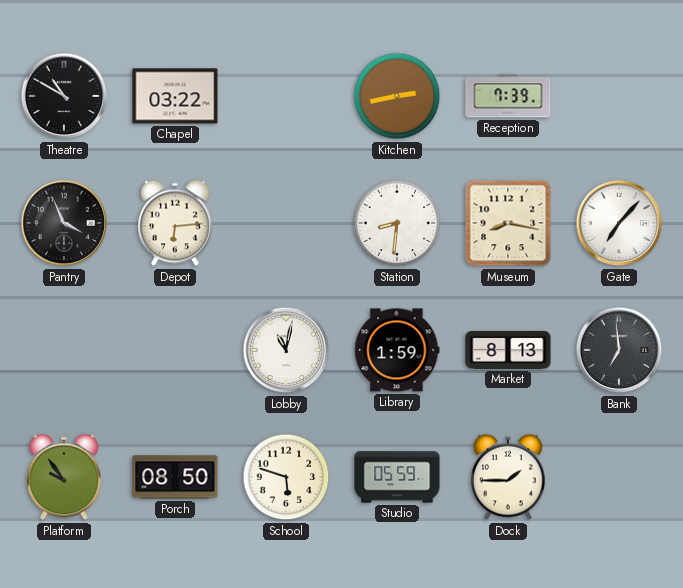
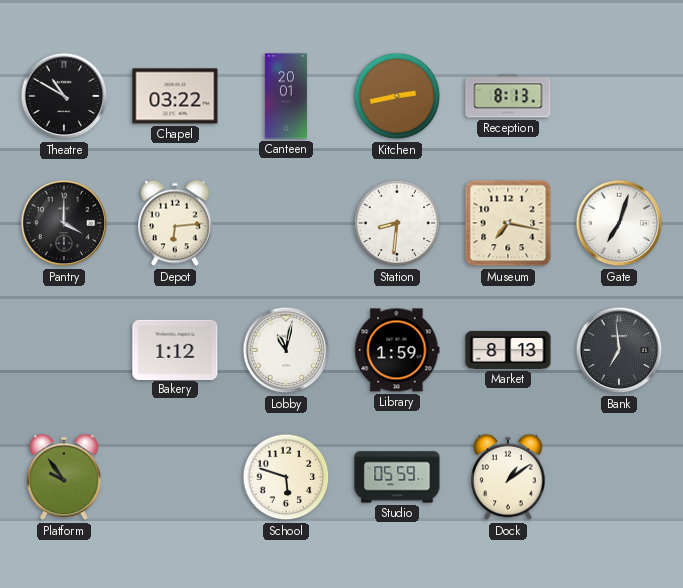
Canteen: none -> 20:01 (286, 96)
Reception: 7:39 -> 8:13 (508, 96)
Pantry: 3:56 -> 4:00 (64, 223)
Museum: 8:17 -> 7:17 (508, 223)
Gate: 7:07 -> 7:03 (619, 223)
Bakery: none -> 1:12 (175, 349)
Porch: 08:50 -> none (175, 477)
Dock: 1:45 -> 1:09 (508, 477)
